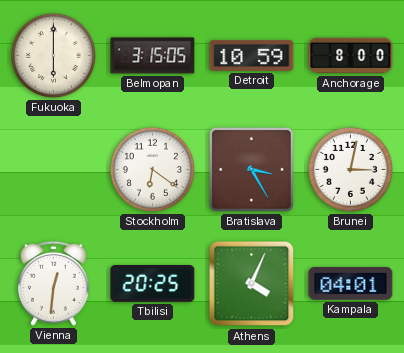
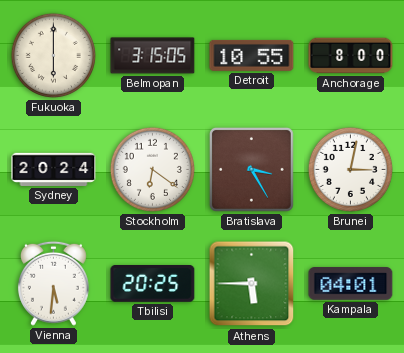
Detroit: 10:59 -> 10:55 (252, 55)
Sydney: none -> 20:24 (54, 169)
Vienna: 12:31 -> 5:31 (53, 283)
Athens: 4:04 -> 5:45 (252, 284)
